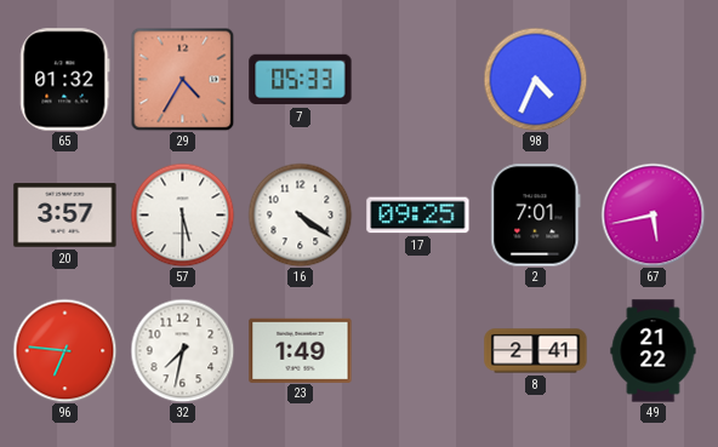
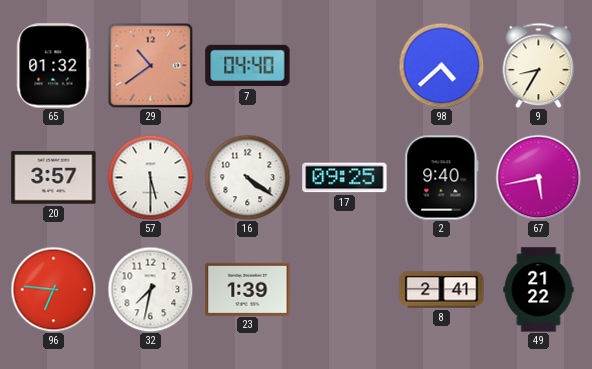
29: 4:35 -> 10:39 (150, 65)
7: 05:33 -> 04:40 (248, 66)
98: 4:34 -> 4:38 (441, 65)
9: none -> 8:35 (539, 65)
2: 7:01 -> 9:40 (442, 178)
23: 1:49 -> 1:39 (248, 289)
